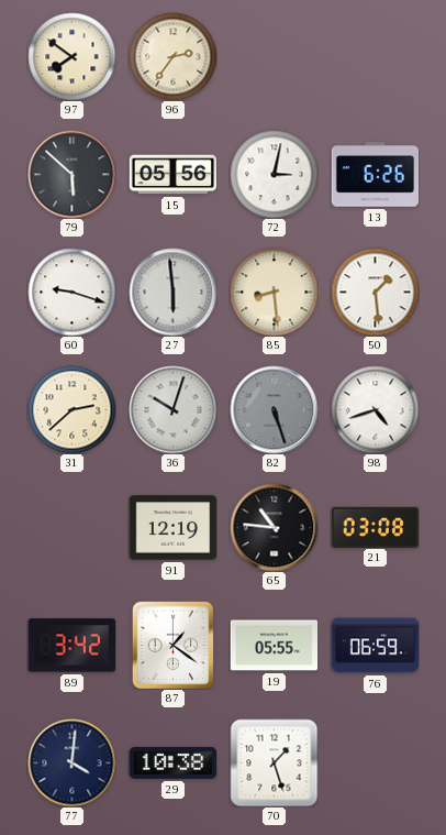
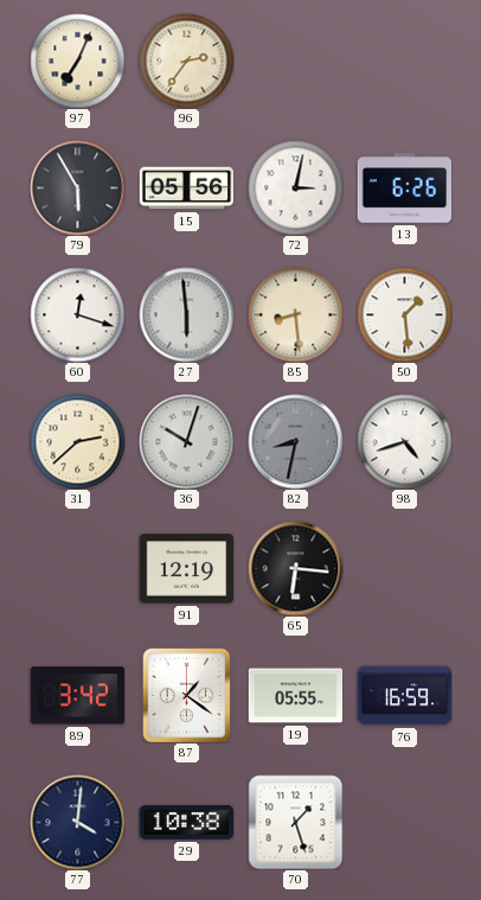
97: 7:51 -> 7:04 (77, 60)
79: 5:52 -> 5:55 (77, 187)
60: 9:18 -> 12:18 (77, 314)
82: 5:27 -> 8:32 (295, 441)
65: 10:46 -> 6:16 (295, 568)
21: 03:08 -> none (375, 527)
76: 06:59 -> 16:59 (404, 696)
